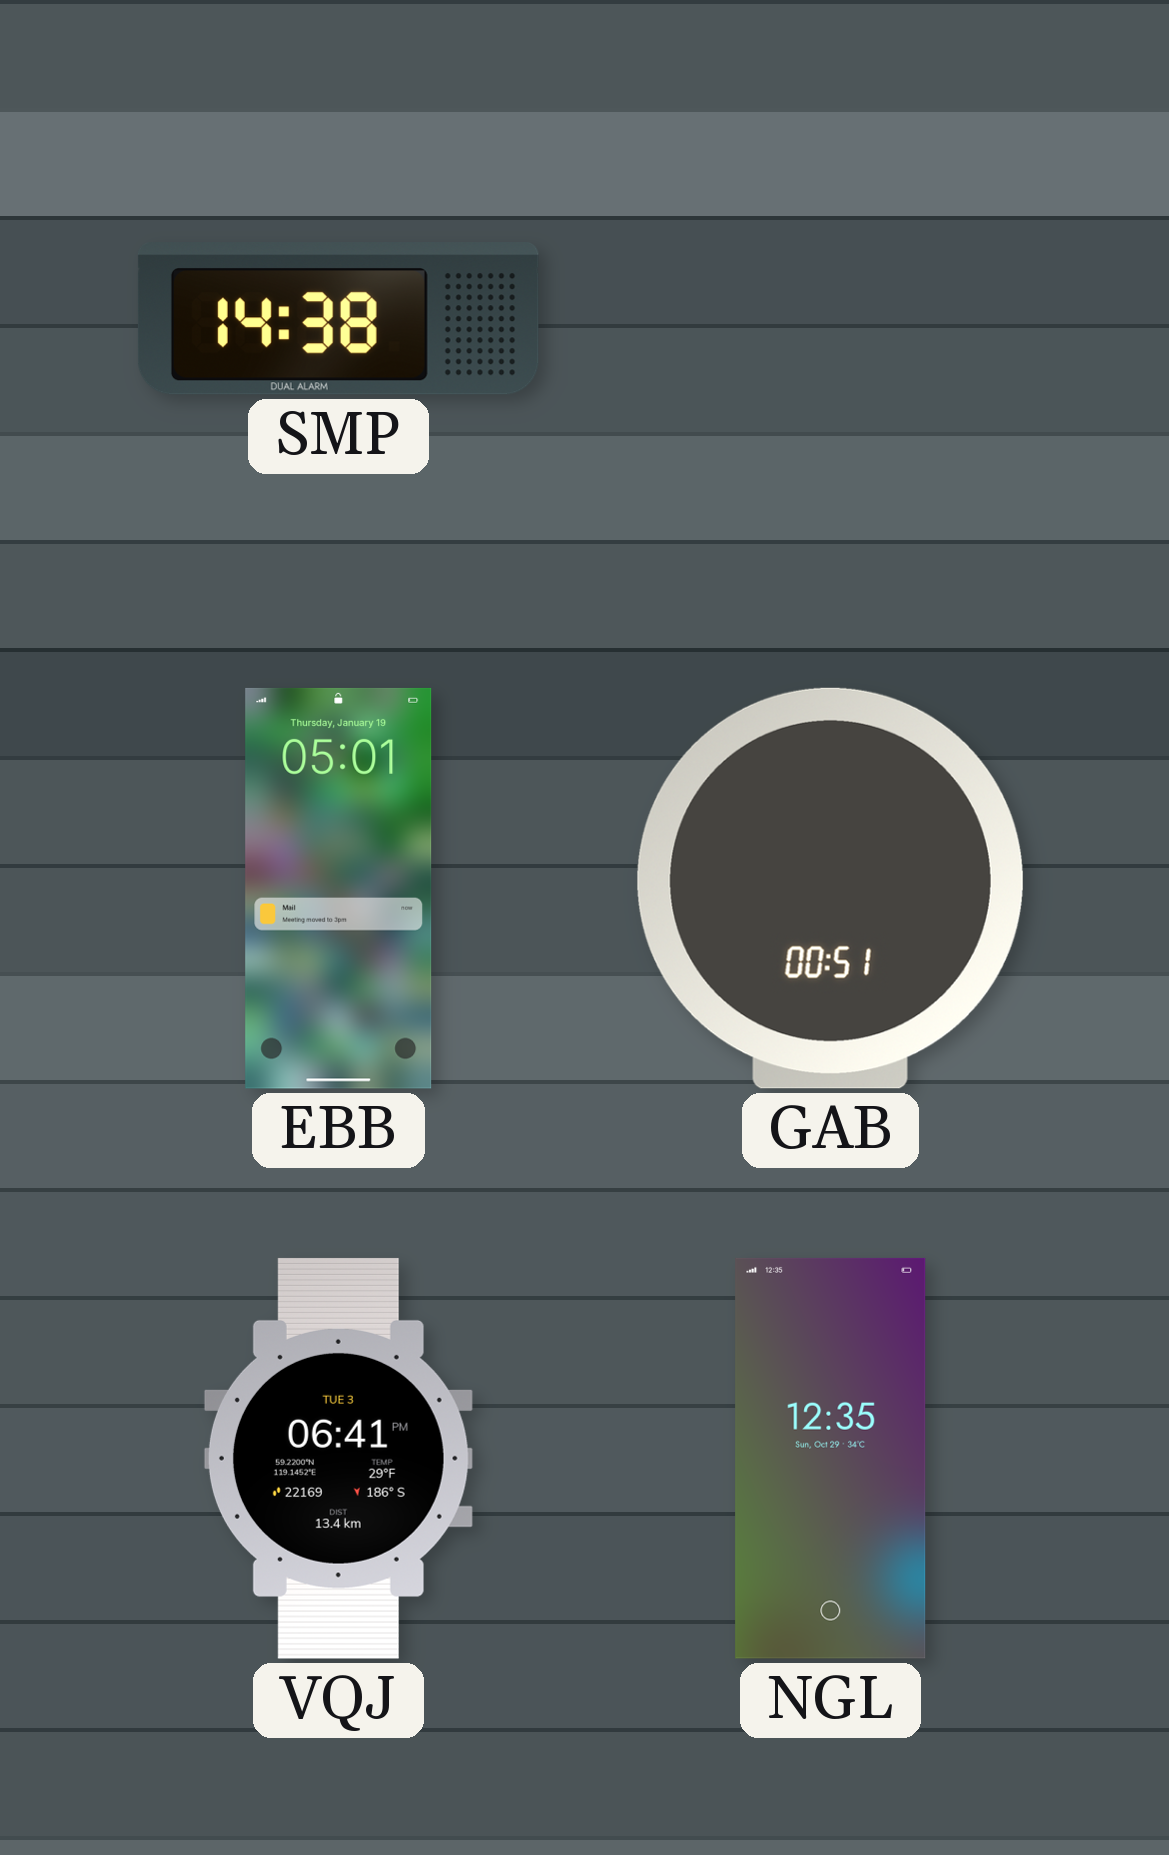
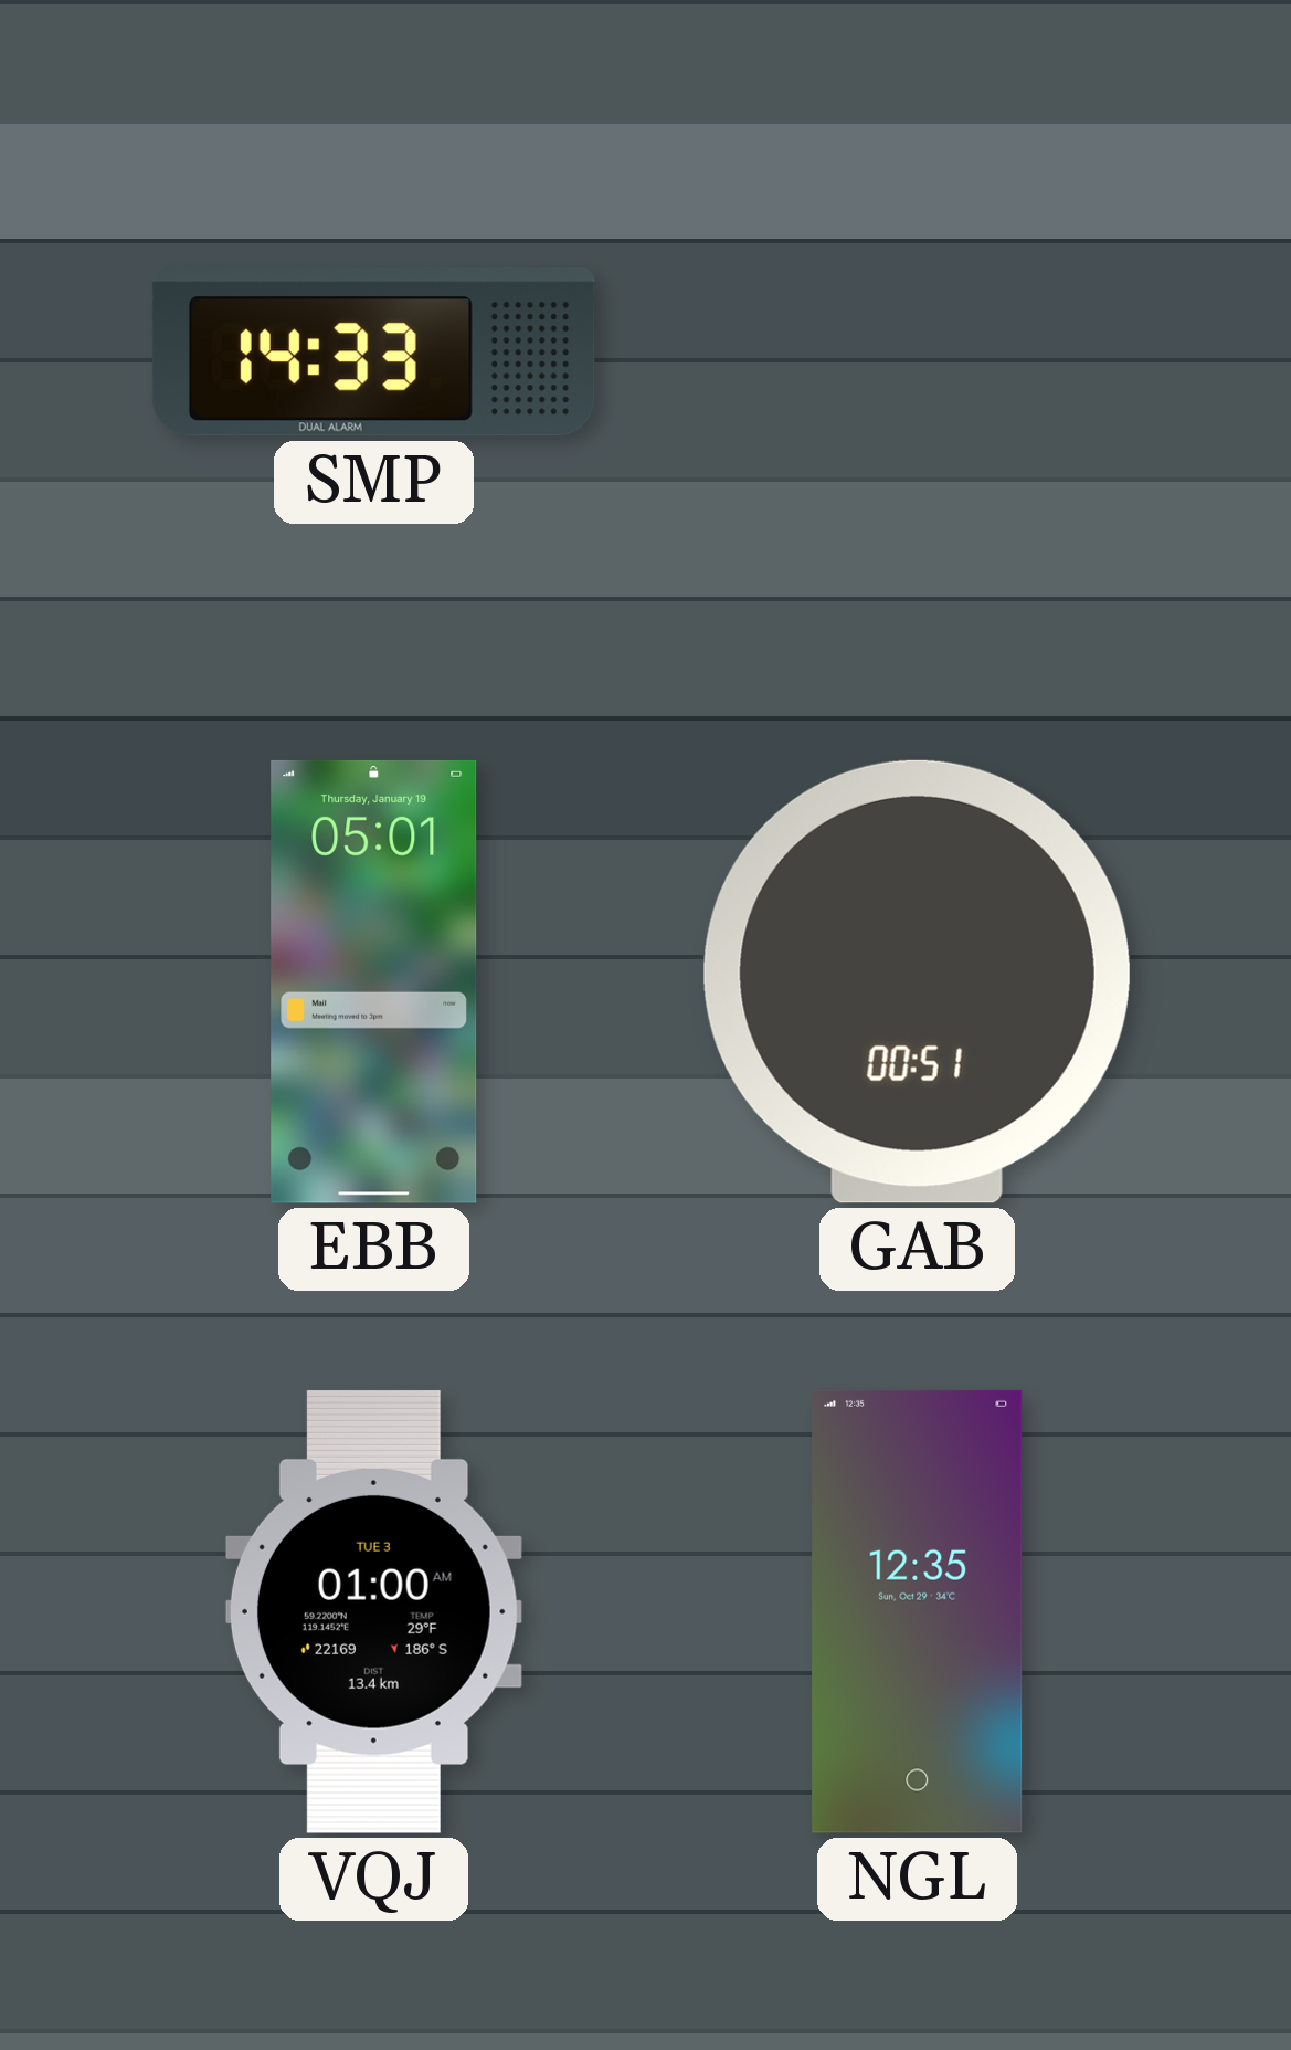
SMP: 14:38 -> 14:33 (373, 353)
VQJ: 06:41 -> 01:00 (373, 1611)
